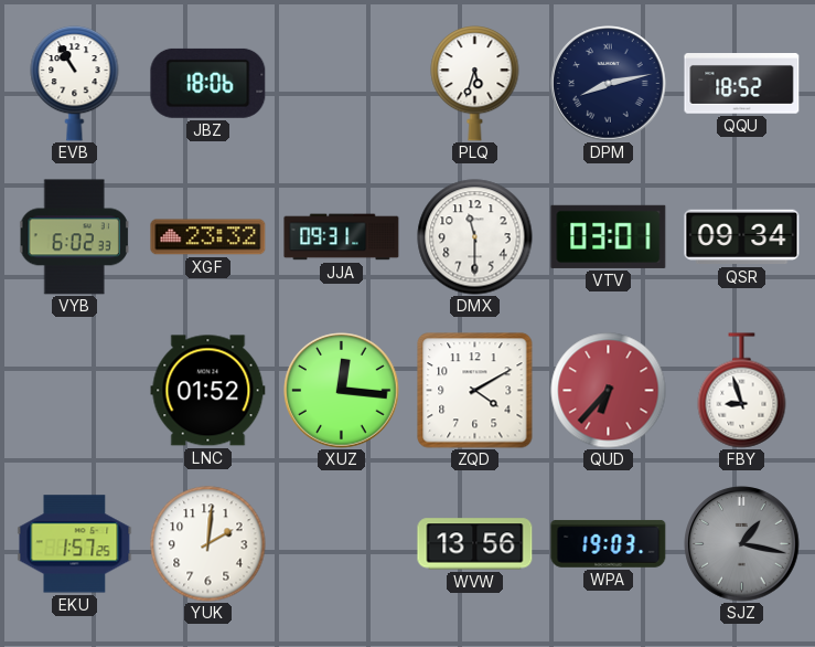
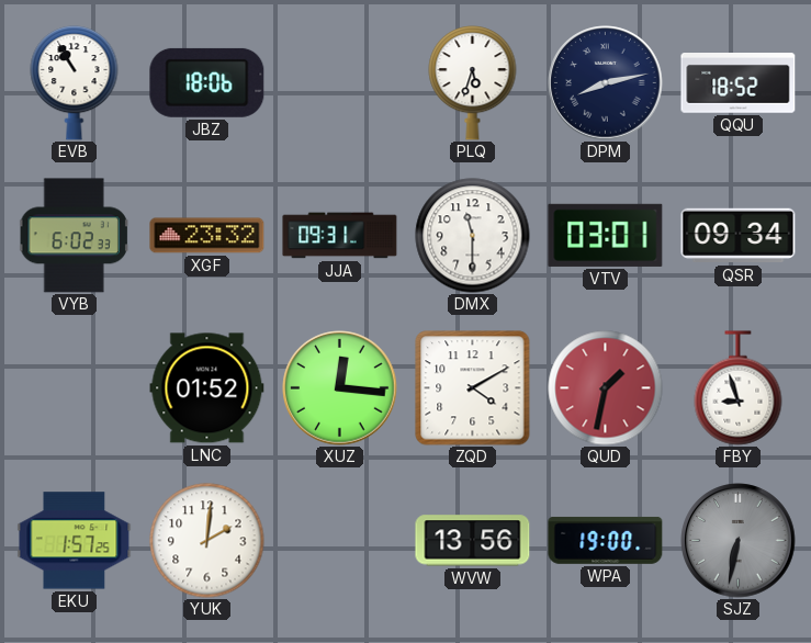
QUD: 6:37 -> 1:32 (606, 388)
WPA: 19:03 -> 19:00 (606, 540)
SJZ: 1:17 -> 6:32 (739, 541)
